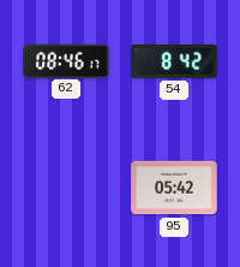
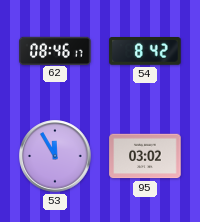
53: none -> 11:55 (55, 156)
95: 05:42 -> 03:02 (145, 156)
